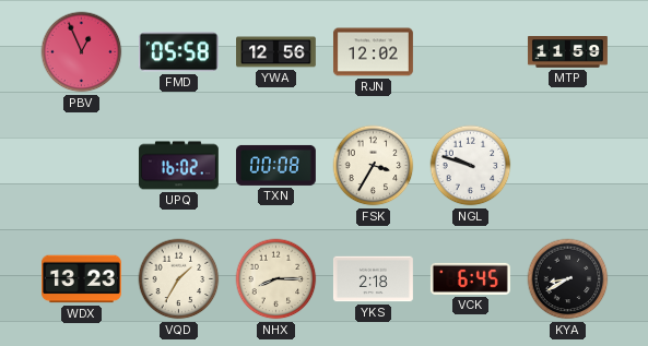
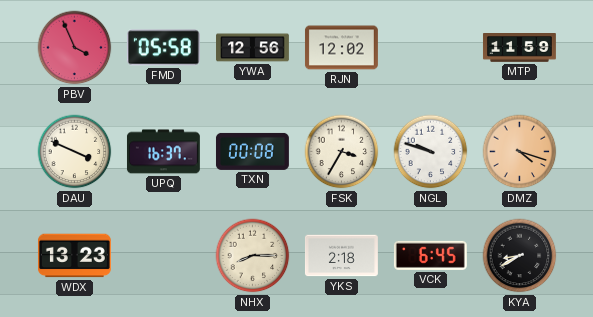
PBV: 12:56 -> 3:56 (75, 48)
DAU: none -> 3:49 (75, 152)
UPQ: 16:02 -> 16:37 (163, 152)
DMZ: none -> 4:18 (520, 152)
VQD: 1:35 -> none (179, 279)
